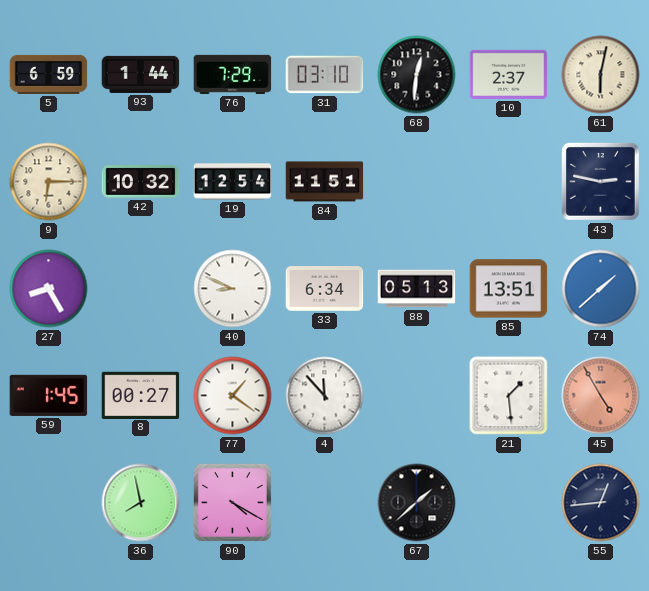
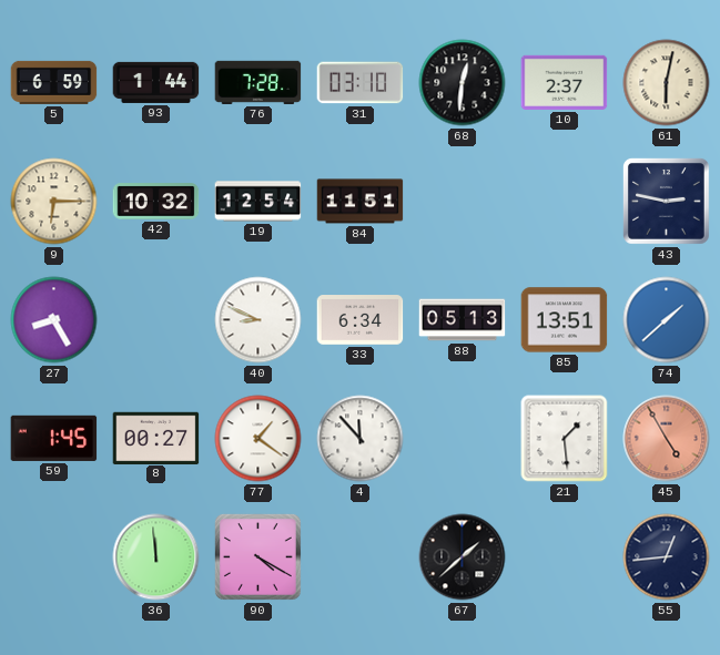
76: 7:29 -> 7:28 (258, 82)
36: 7:58 -> 11:59 (156, 557)
